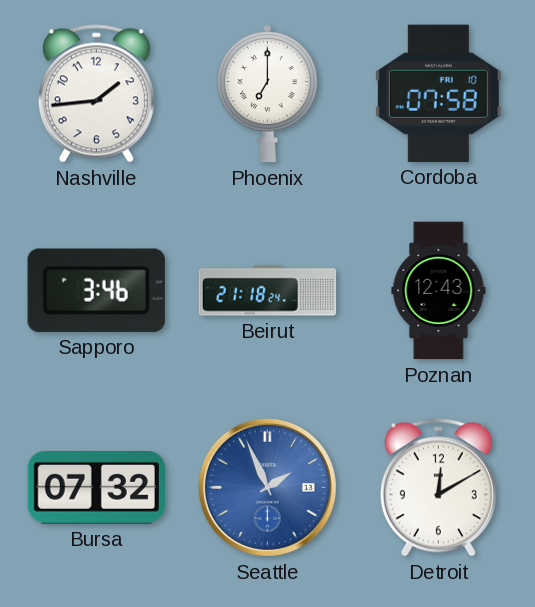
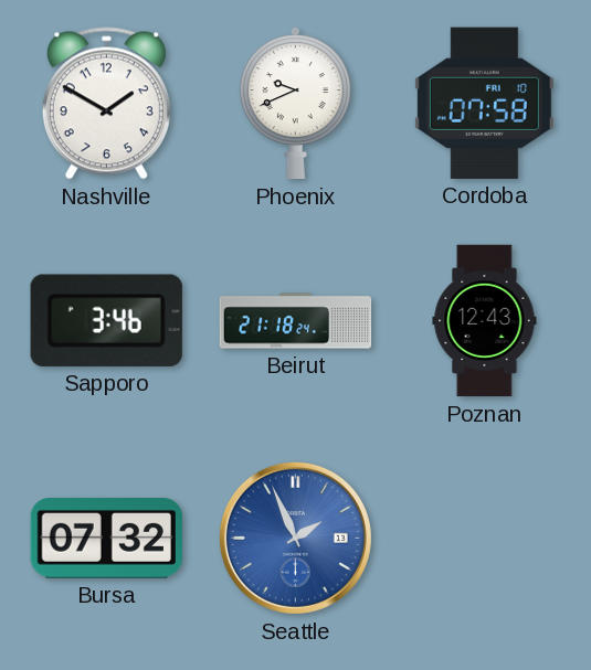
Nashville: 1:44 -> 1:50 (106, 104)
Phoenix: 7:00 -> 9:41 (295, 104)
Detroit: 12:10 -> none (438, 488)
